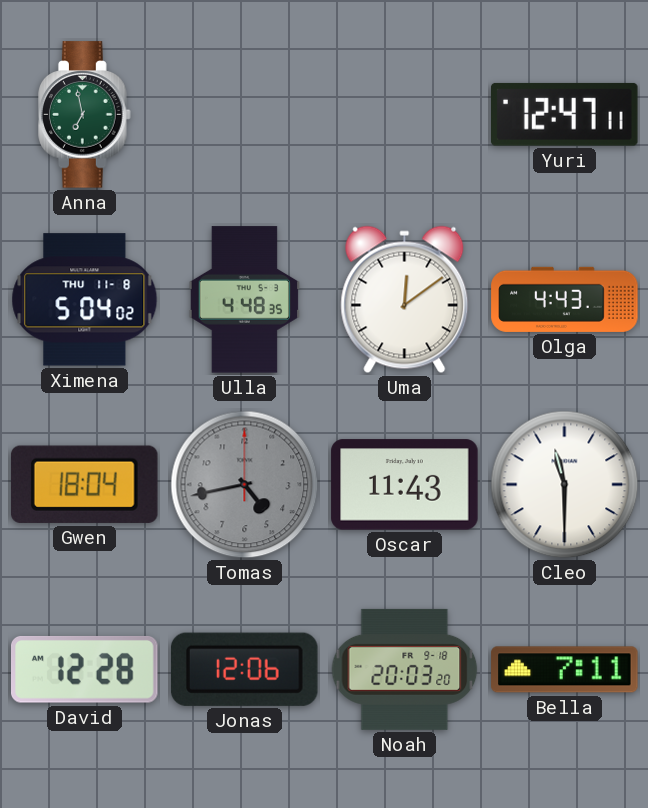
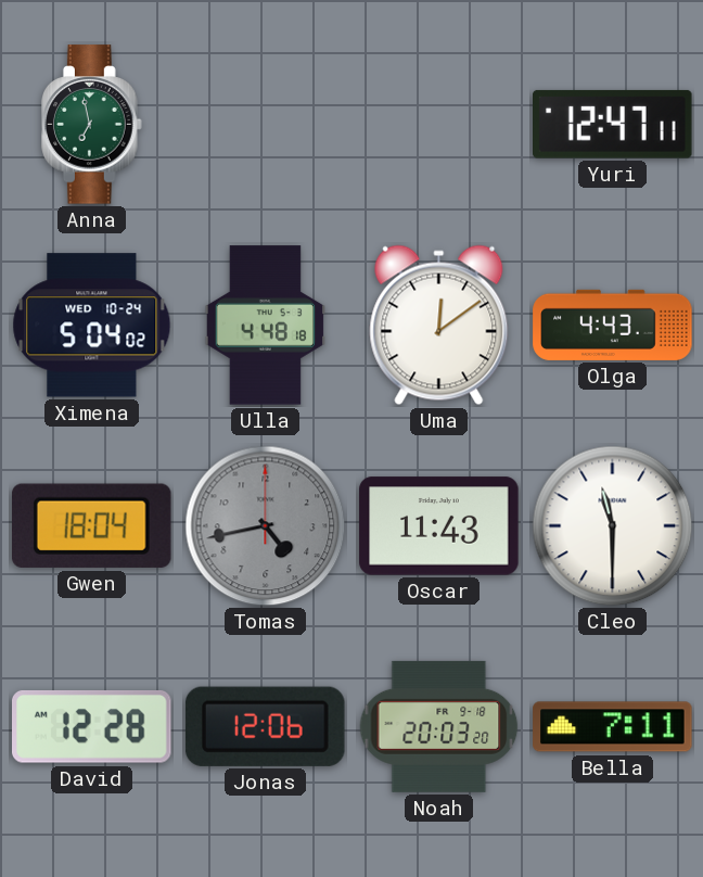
Ximena date: THU 11-8 -> WED 10-24 (92, 326)
Ulla: 4:48:35 -> 4:48:18 (265, 326)
